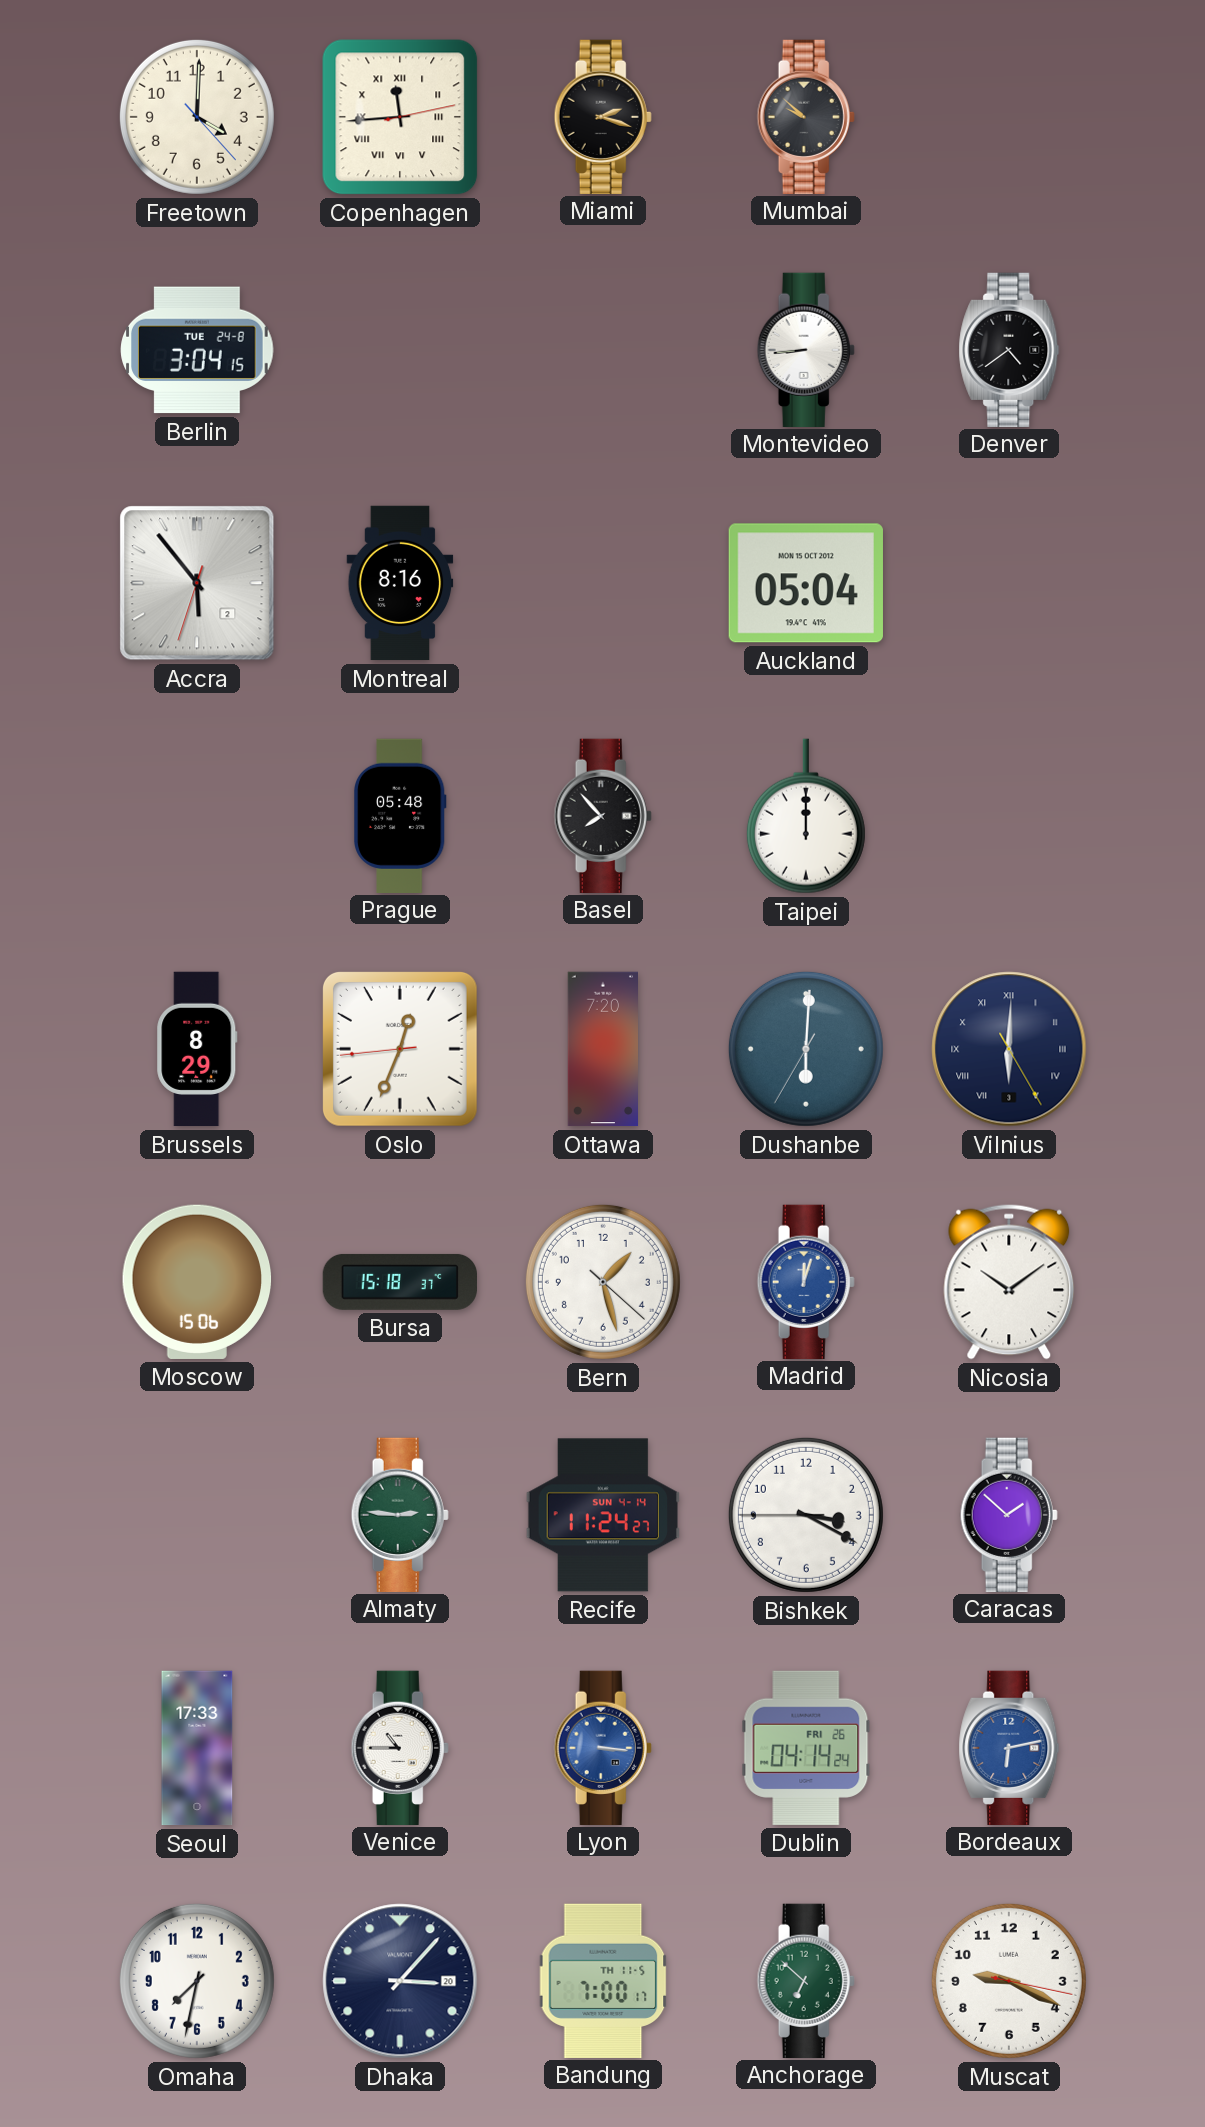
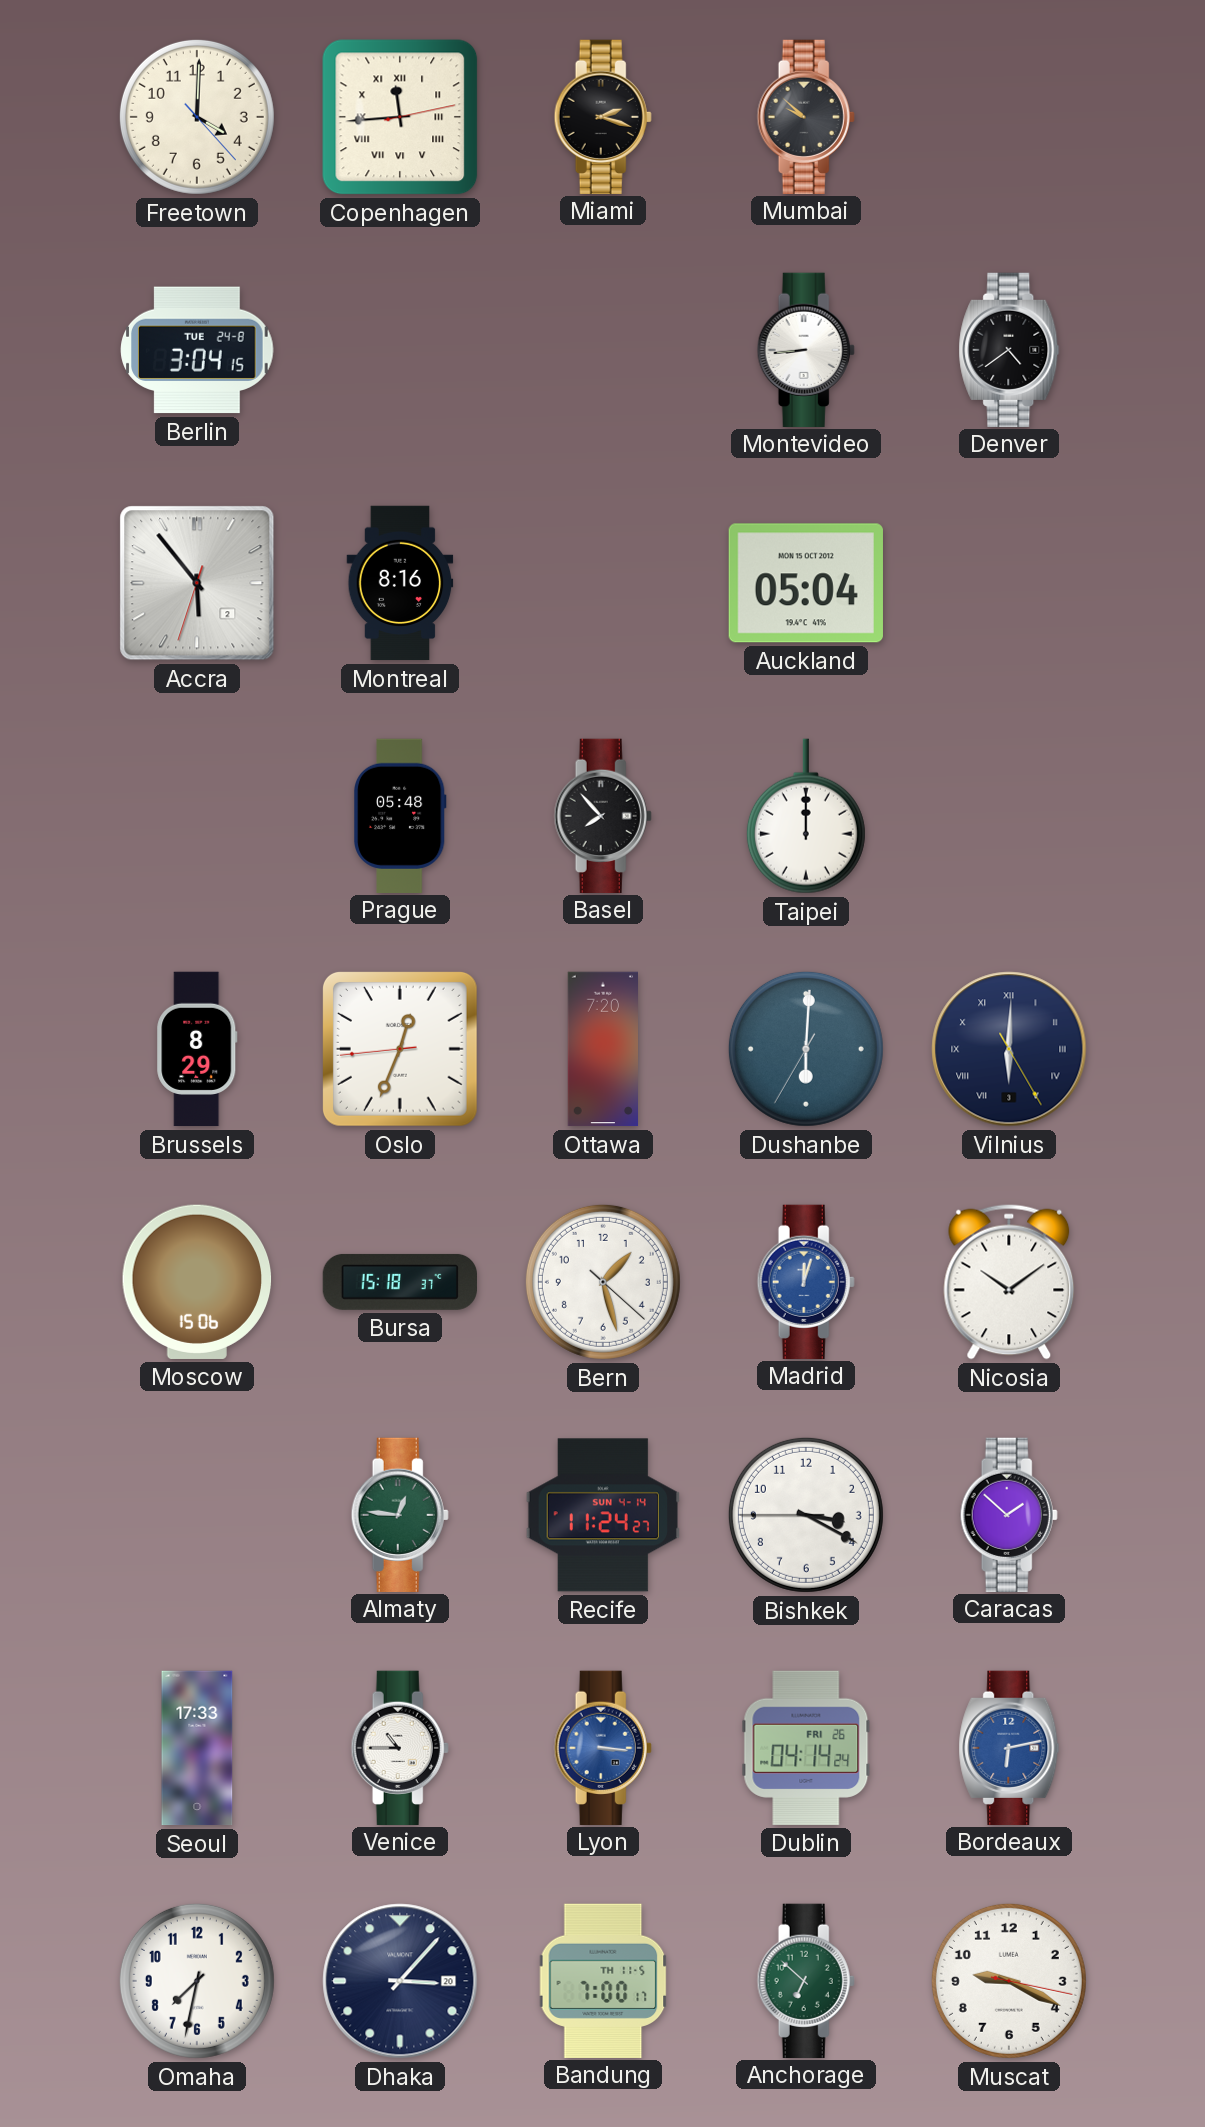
Almaty: 2:46 -> 12:46 (400, 1514)
